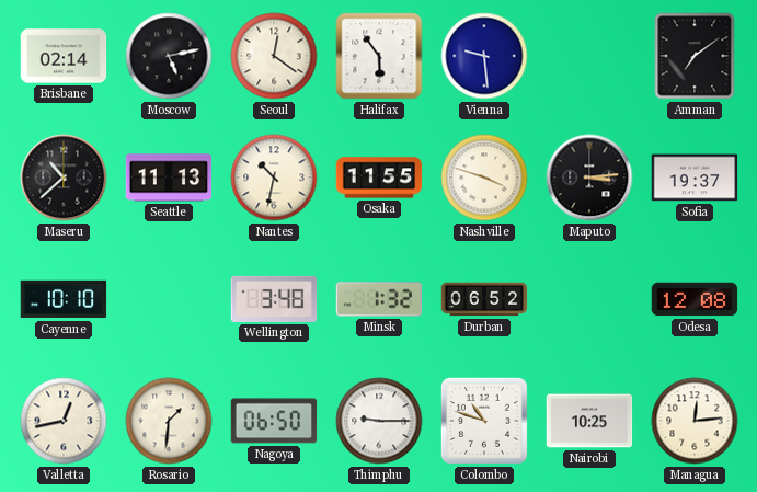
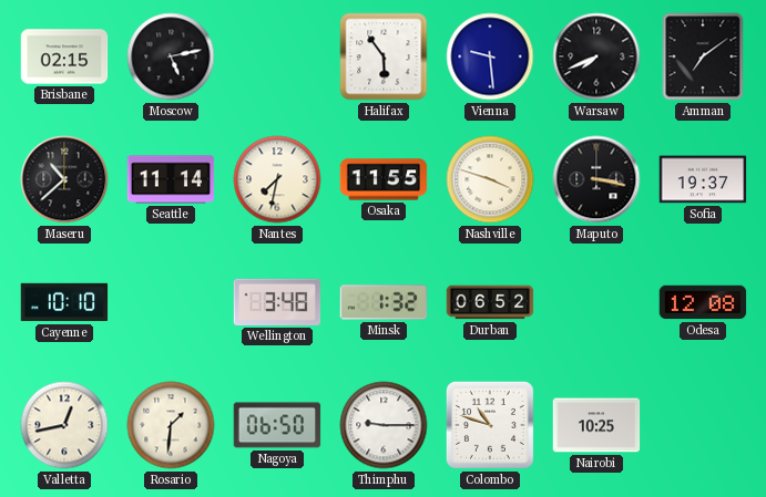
Brisbane: 02:14 -> 02:15 (64, 56)
Seoul: 12:21 -> none (274, 56)
Warsaw: none -> 7:41 (596, 56)
Seattle: 11:13 -> 11:14 (171, 179)
Nantes: 10:32 -> 7:32 (277, 179)
Maputo: 3:14 -> 3:17 (596, 179)
Managua: 12:14 -> none (695, 421)
